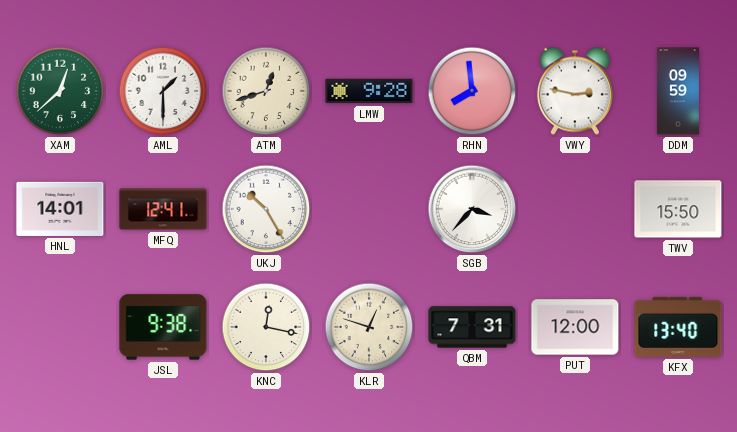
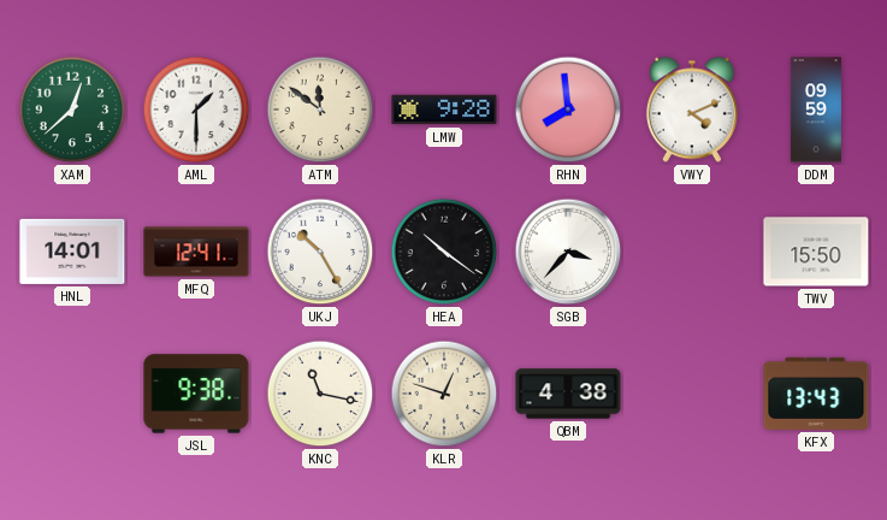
ATM: 12:42 -> 11:51 (320, 110)
VWY: 2:47 -> 4:11 (692, 110)
HEA: none -> 10:21 (444, 252)
KNC: 12:17 -> 11:17 (320, 394)
QBM: 7:31 -> 4:38 (568, 394)
PUT: 12:00 -> none (575, 327)
KFX: 13:40 -> 13:43 (816, 394)
